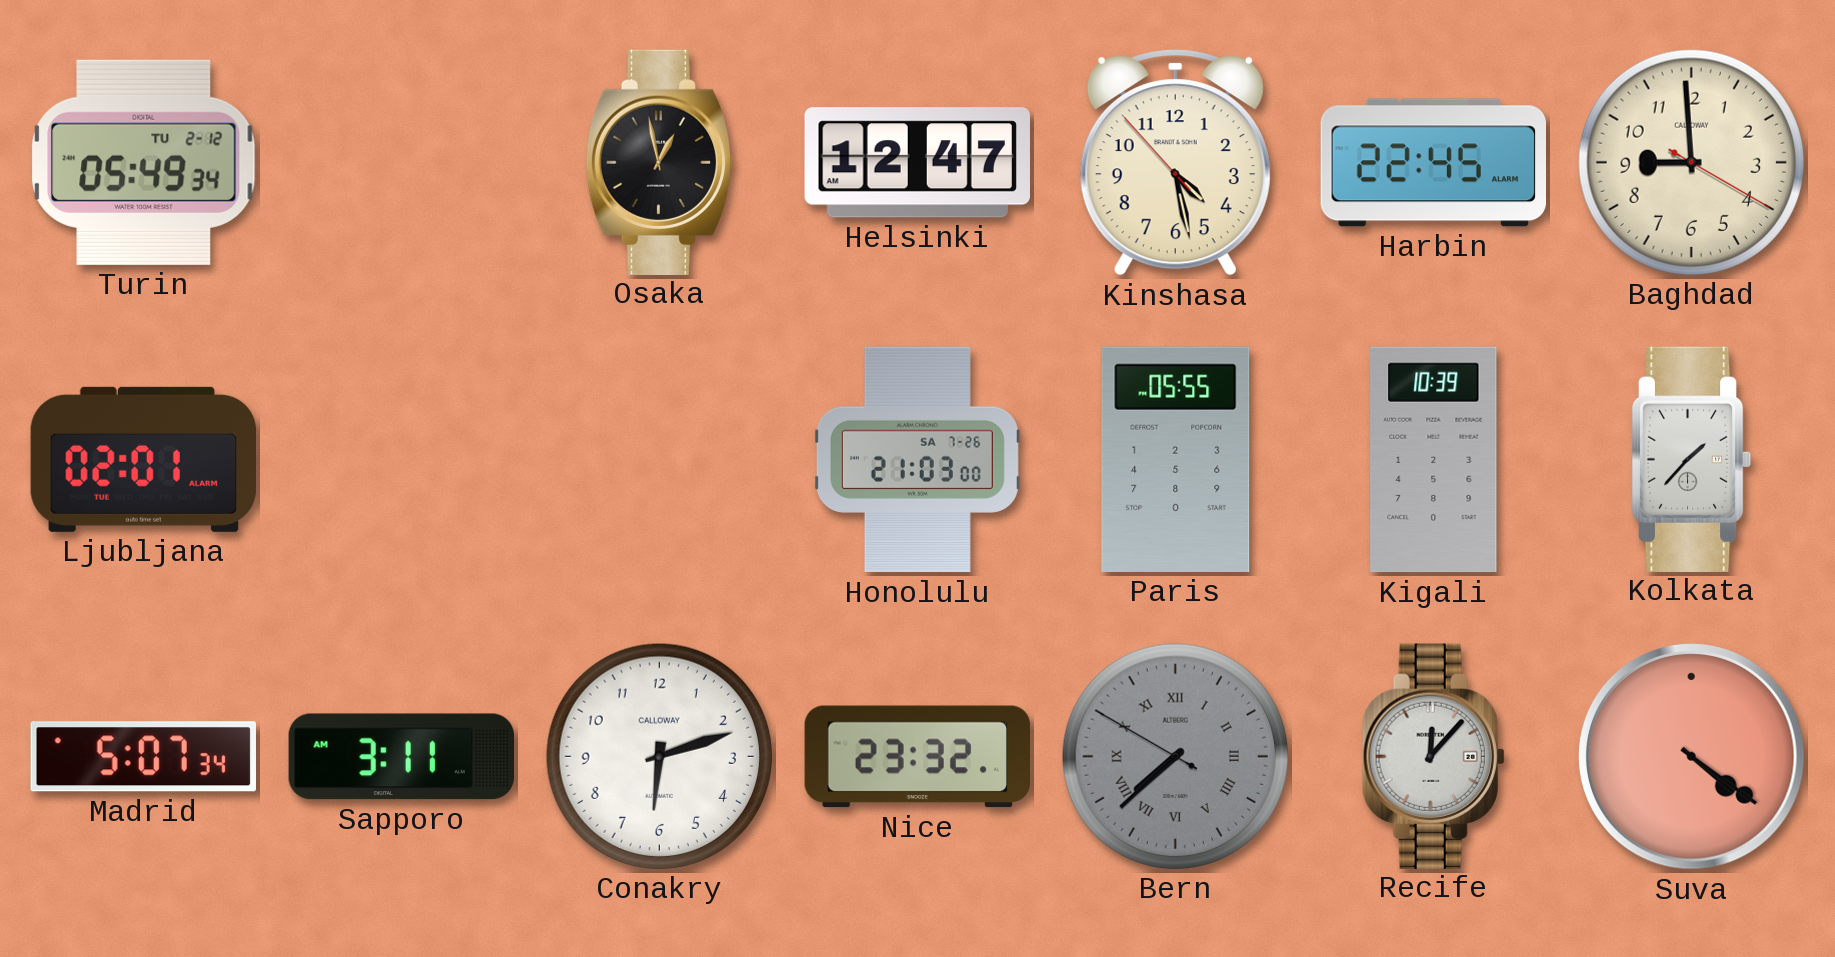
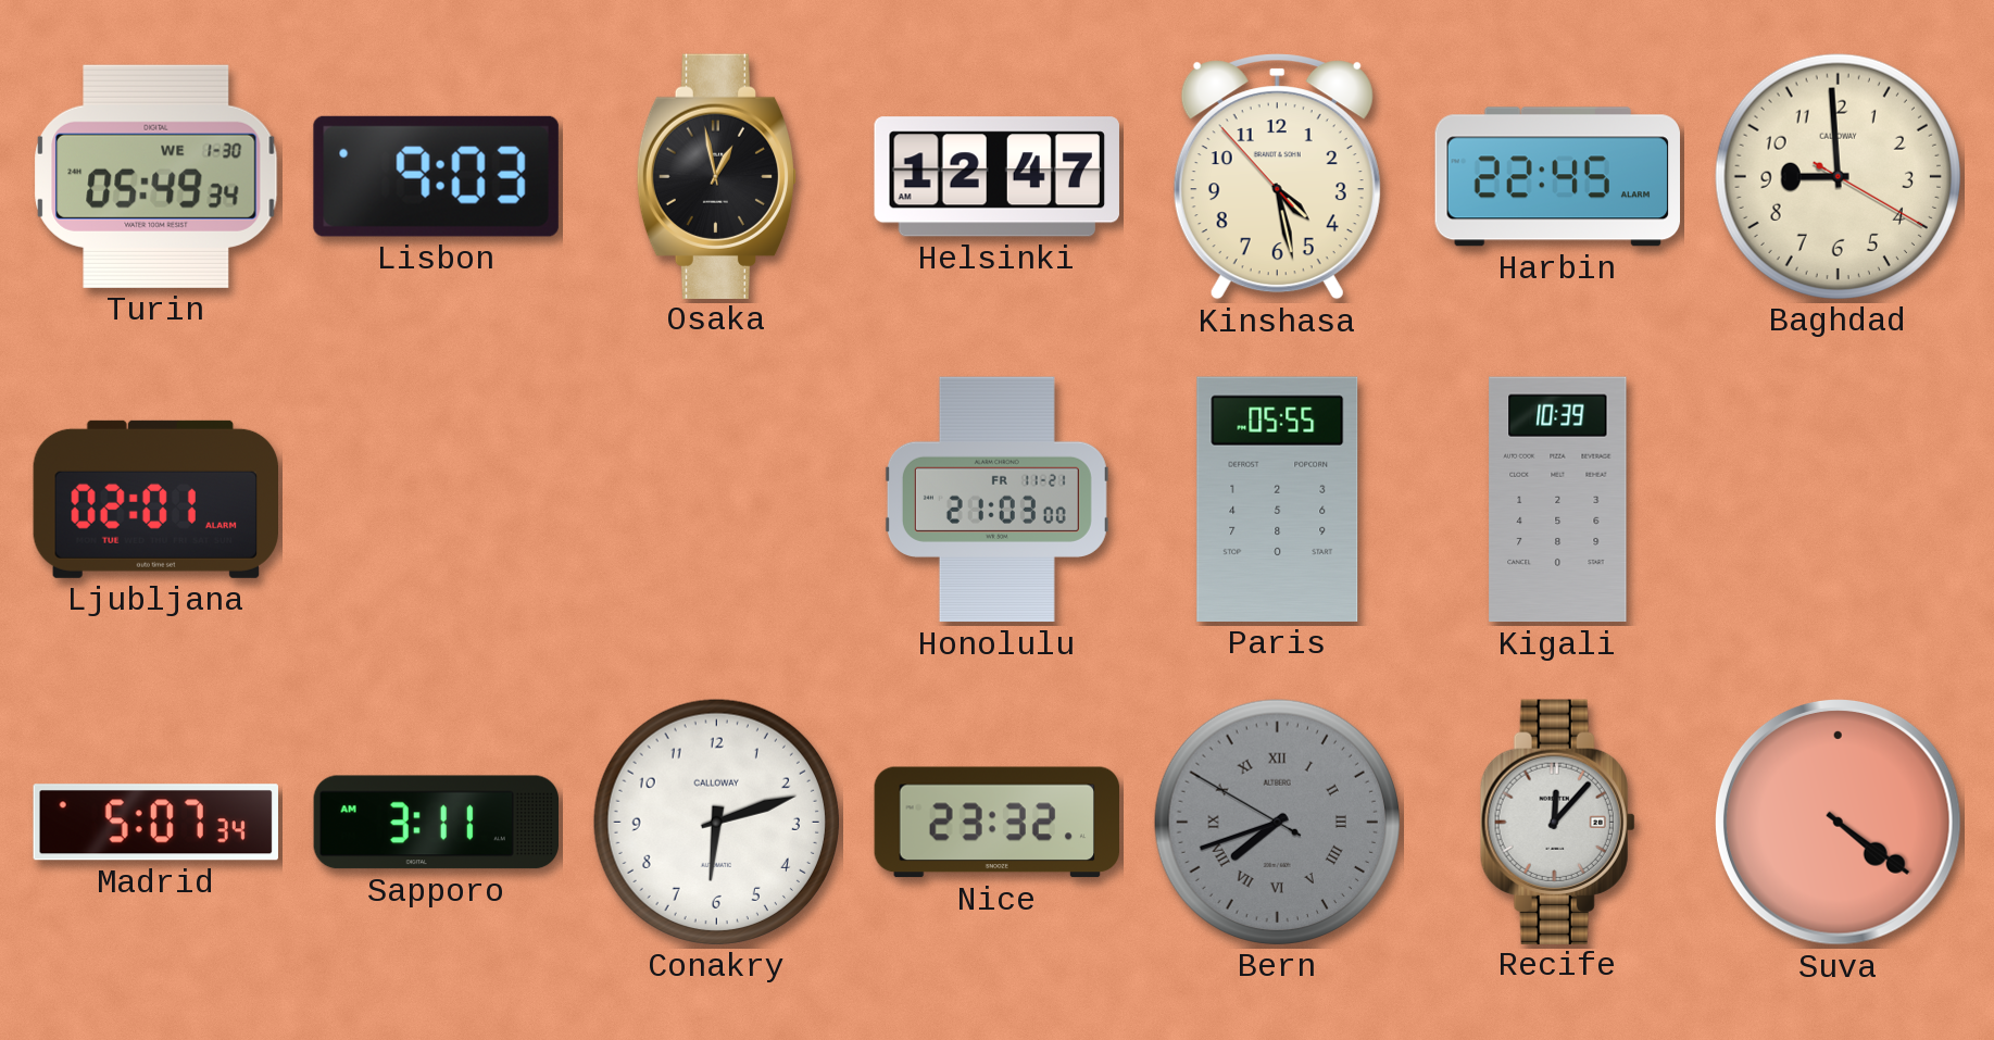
Turin date: TU 2-12 -> WE 1-30 (156, 176)
Lisbon: none -> 9:03 (436, 176)
Honolulu date: SA 7-26 -> FR 11-21 (996, 500)
Kolkata: 1:37 -> none (1692, 459)
Bern: 7:37 -> 7:41 (1277, 822)
